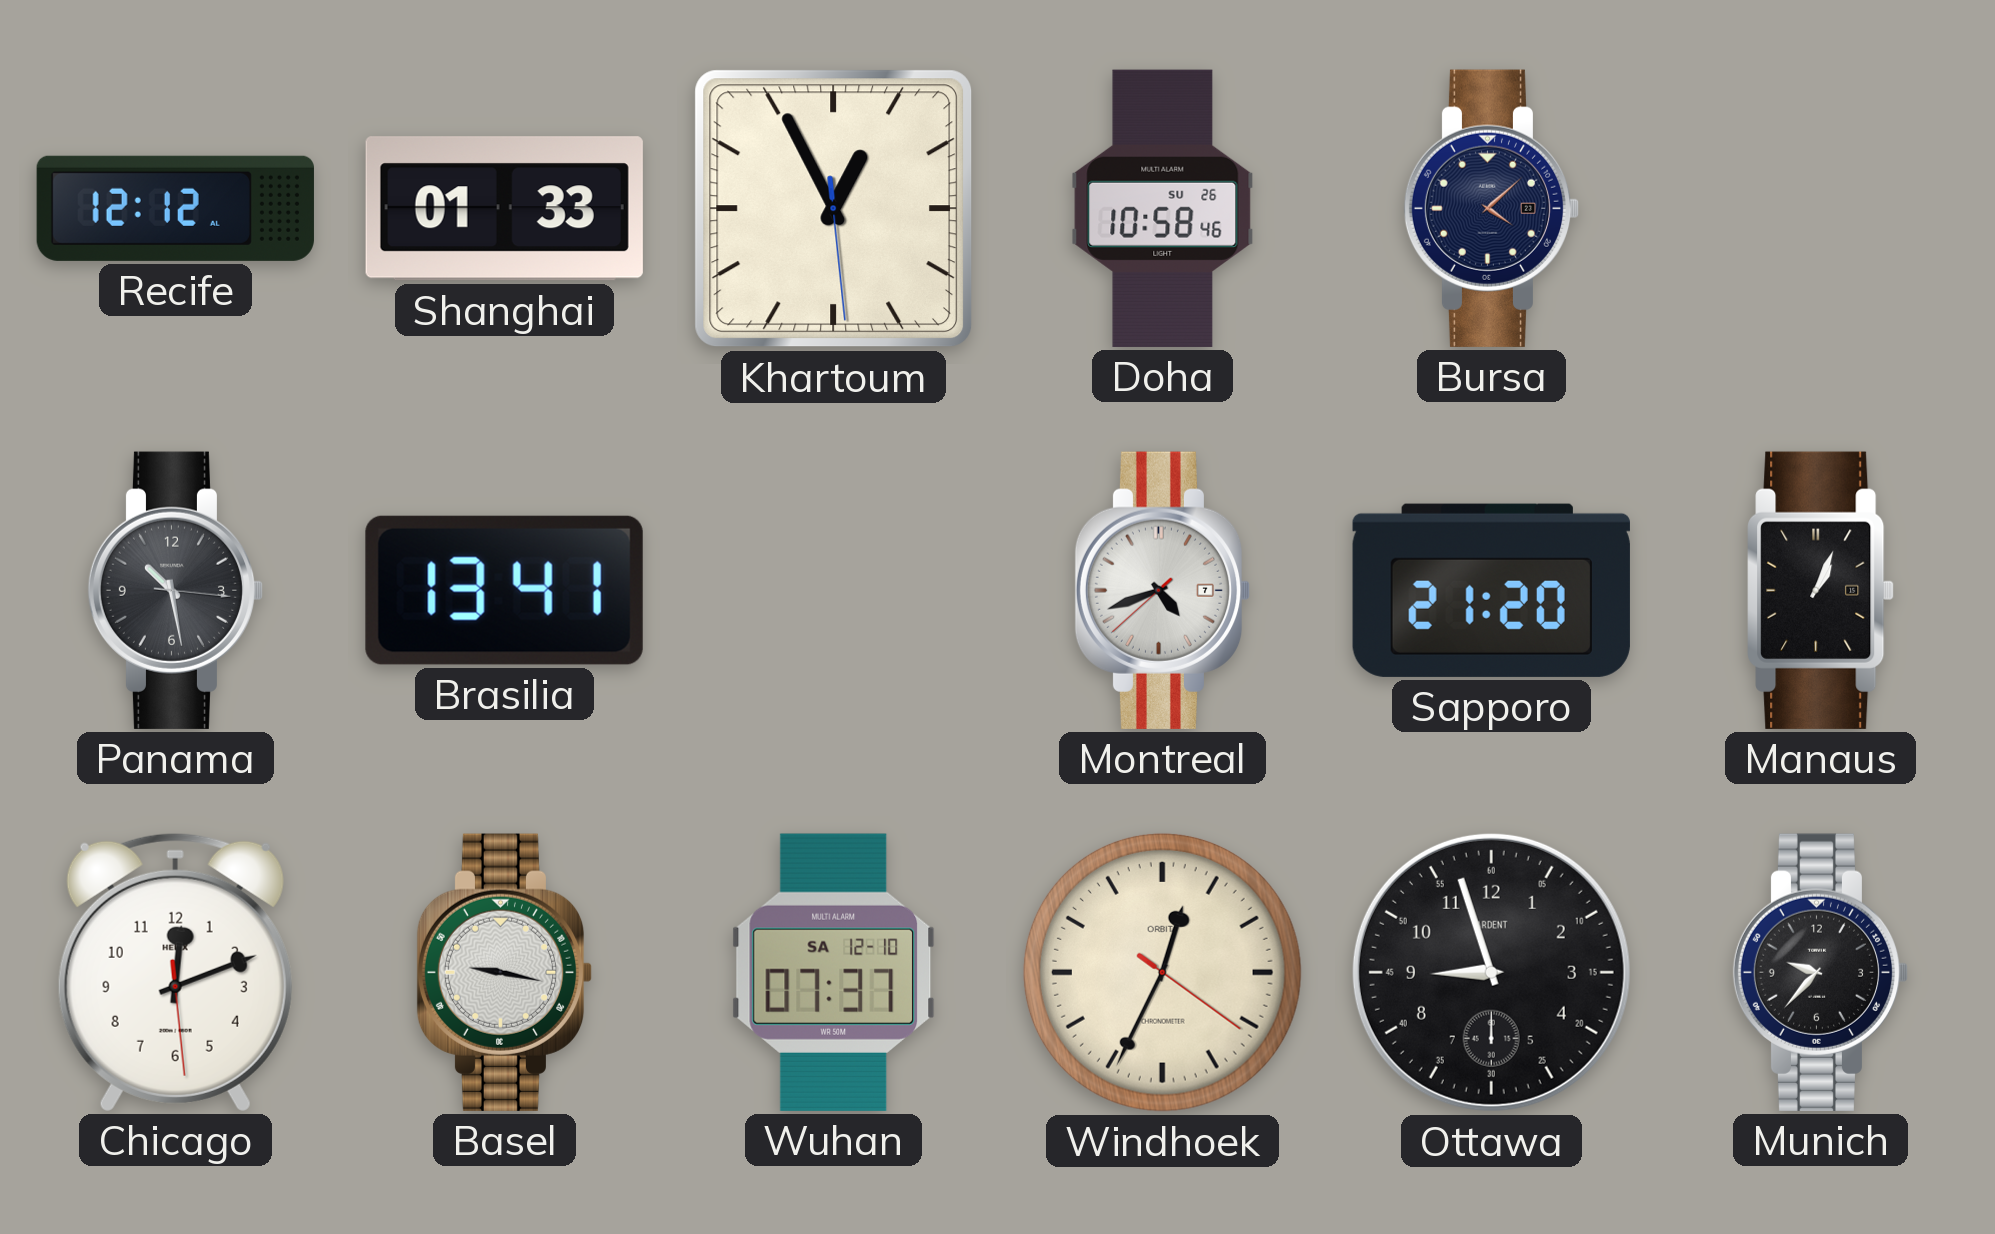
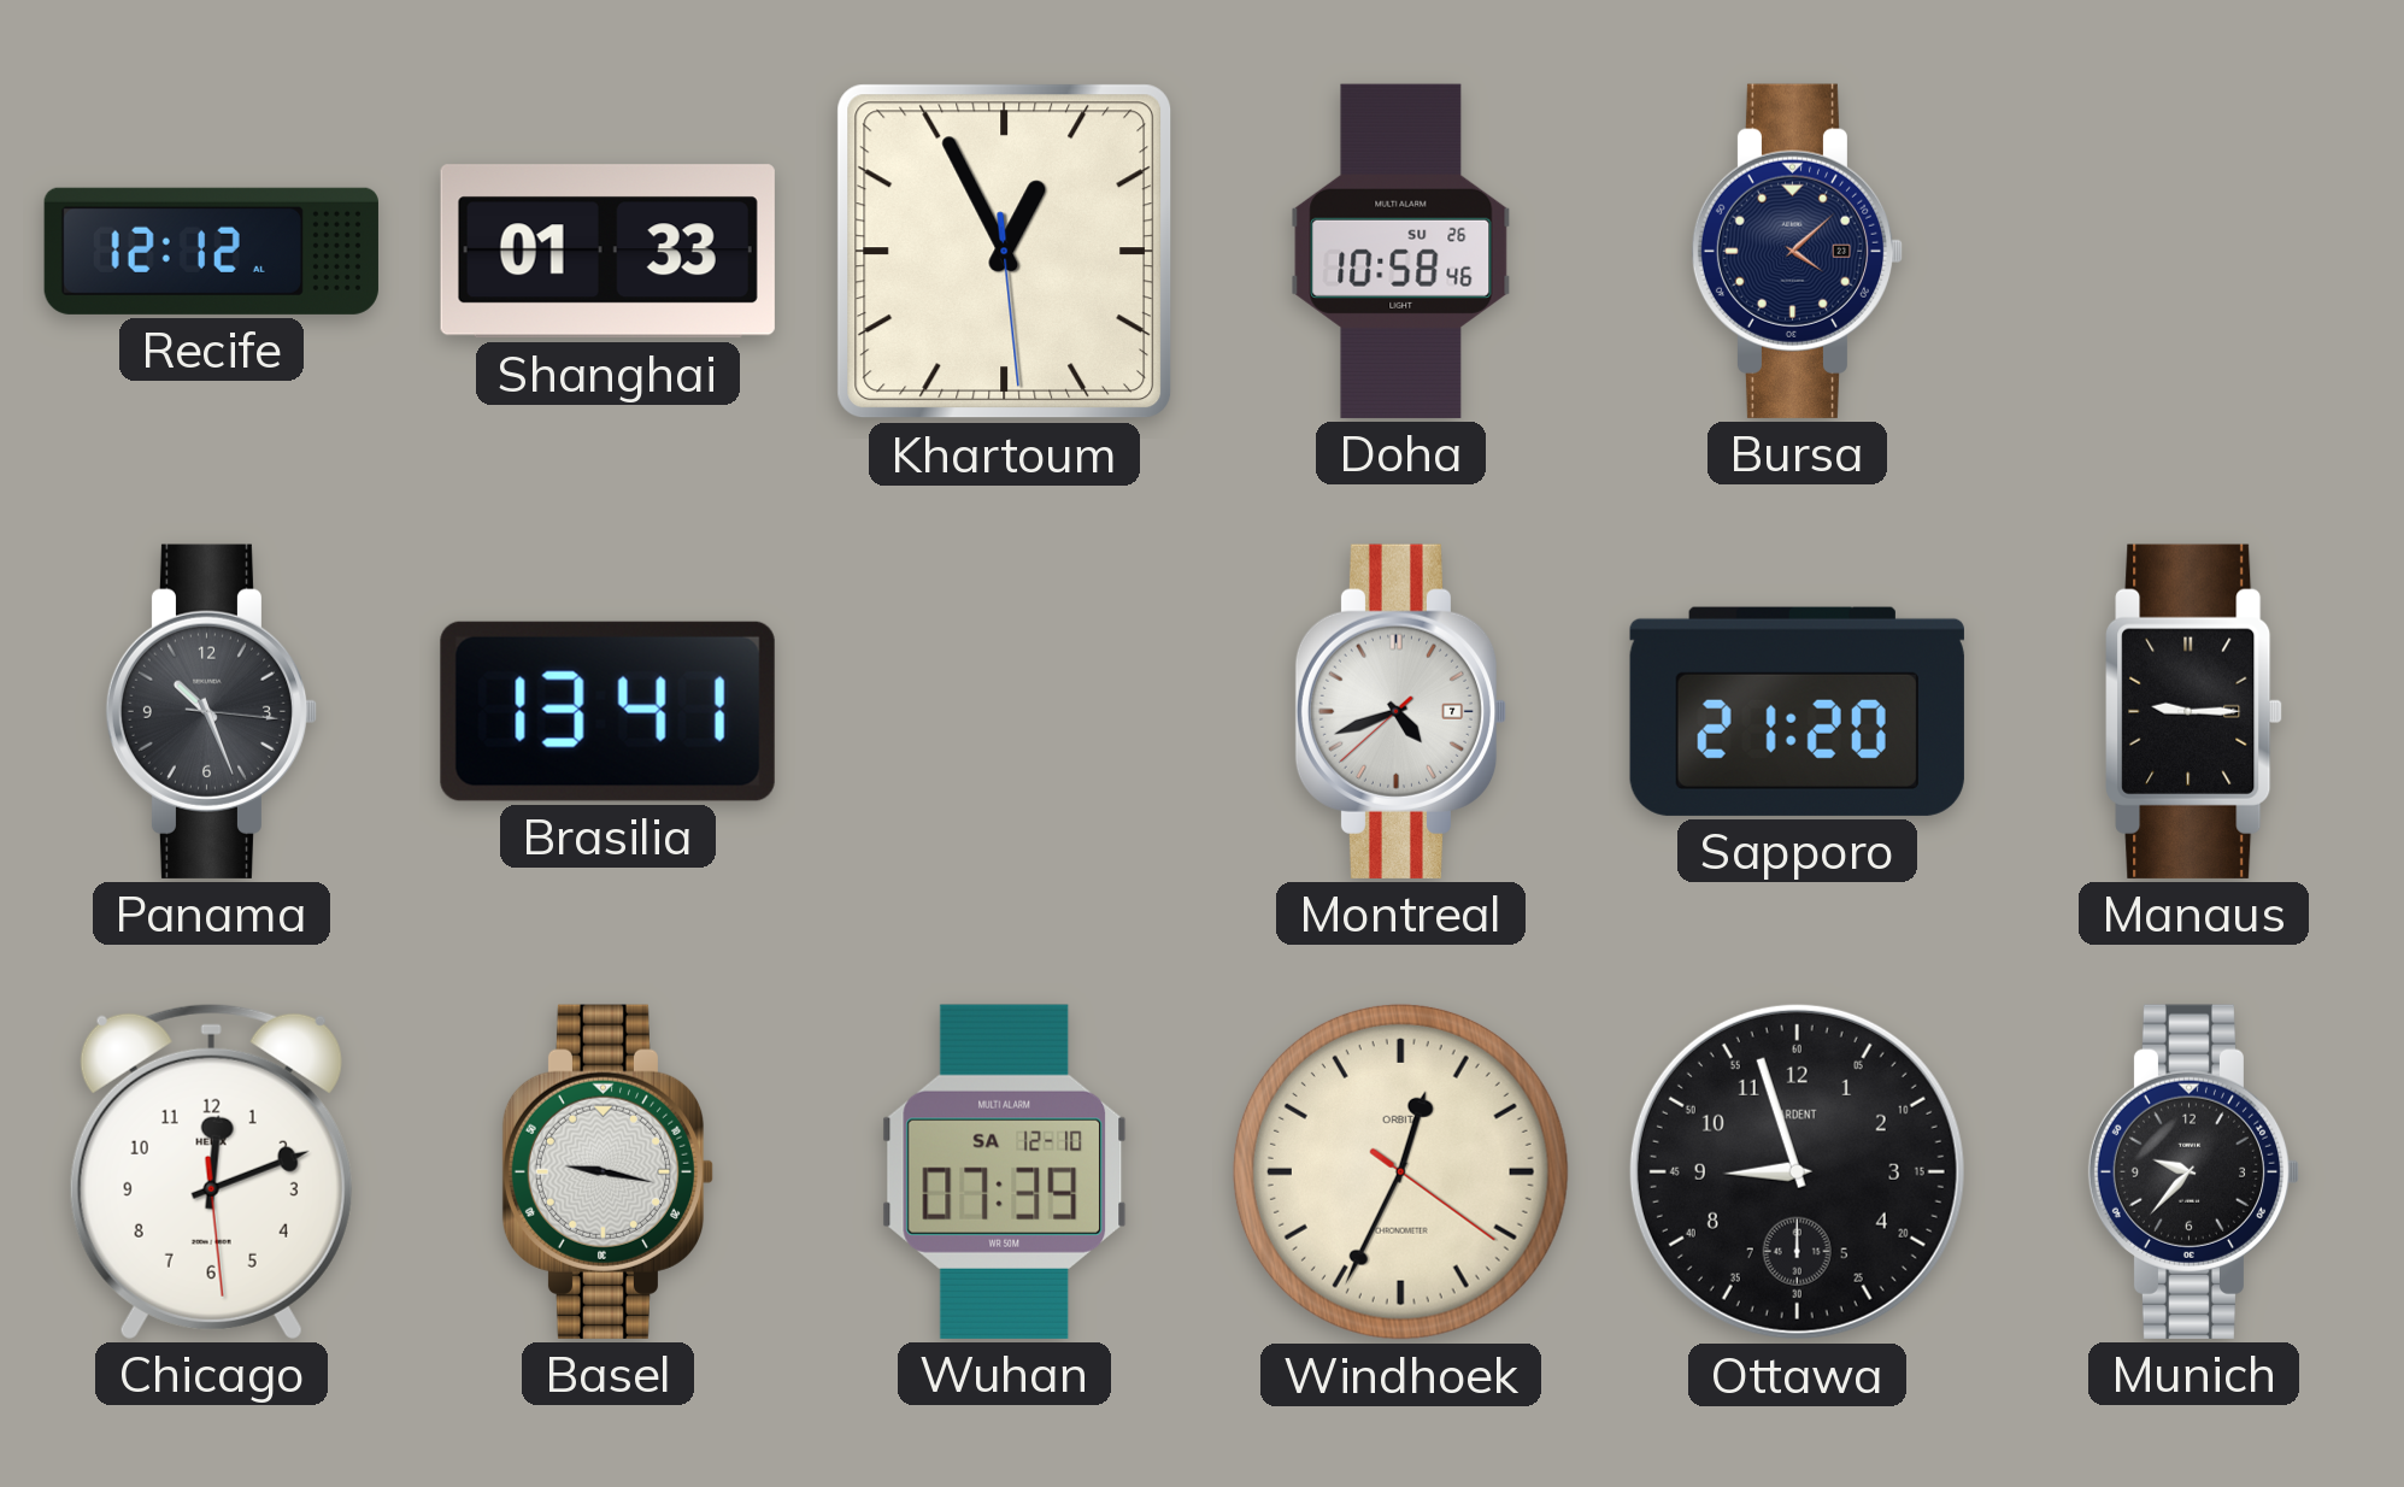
Panama: 10:28 -> 10:26 (212, 711)
Manaus: 1:04 -> 9:15 (2194, 711)
Wuhan: 07:37 -> 07:39 (1005, 1171)
